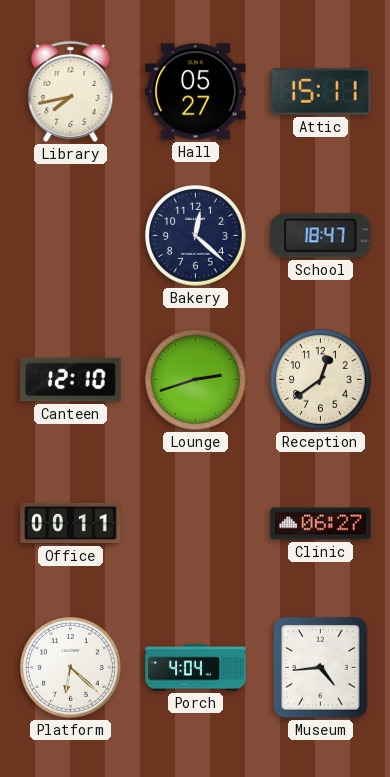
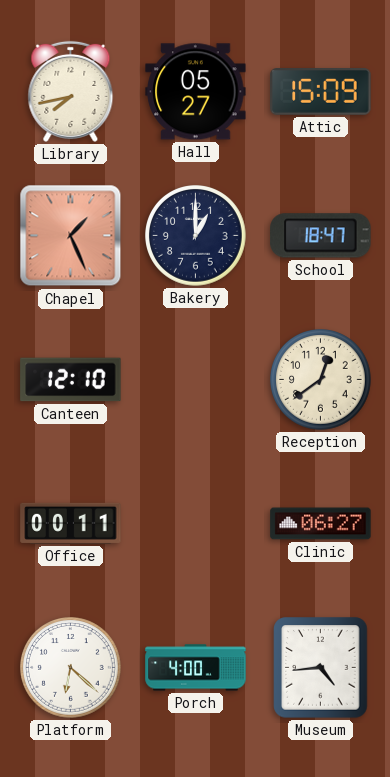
Attic: 15:11 -> 15:09 (321, 92)
Chapel: none -> 1:26 (71, 236)
Bakery: 12:22 -> 1:00 (196, 236)
Lounge: 2:42 -> none (196, 380)
Porch: 4:04 -> 4:00 (196, 668)
